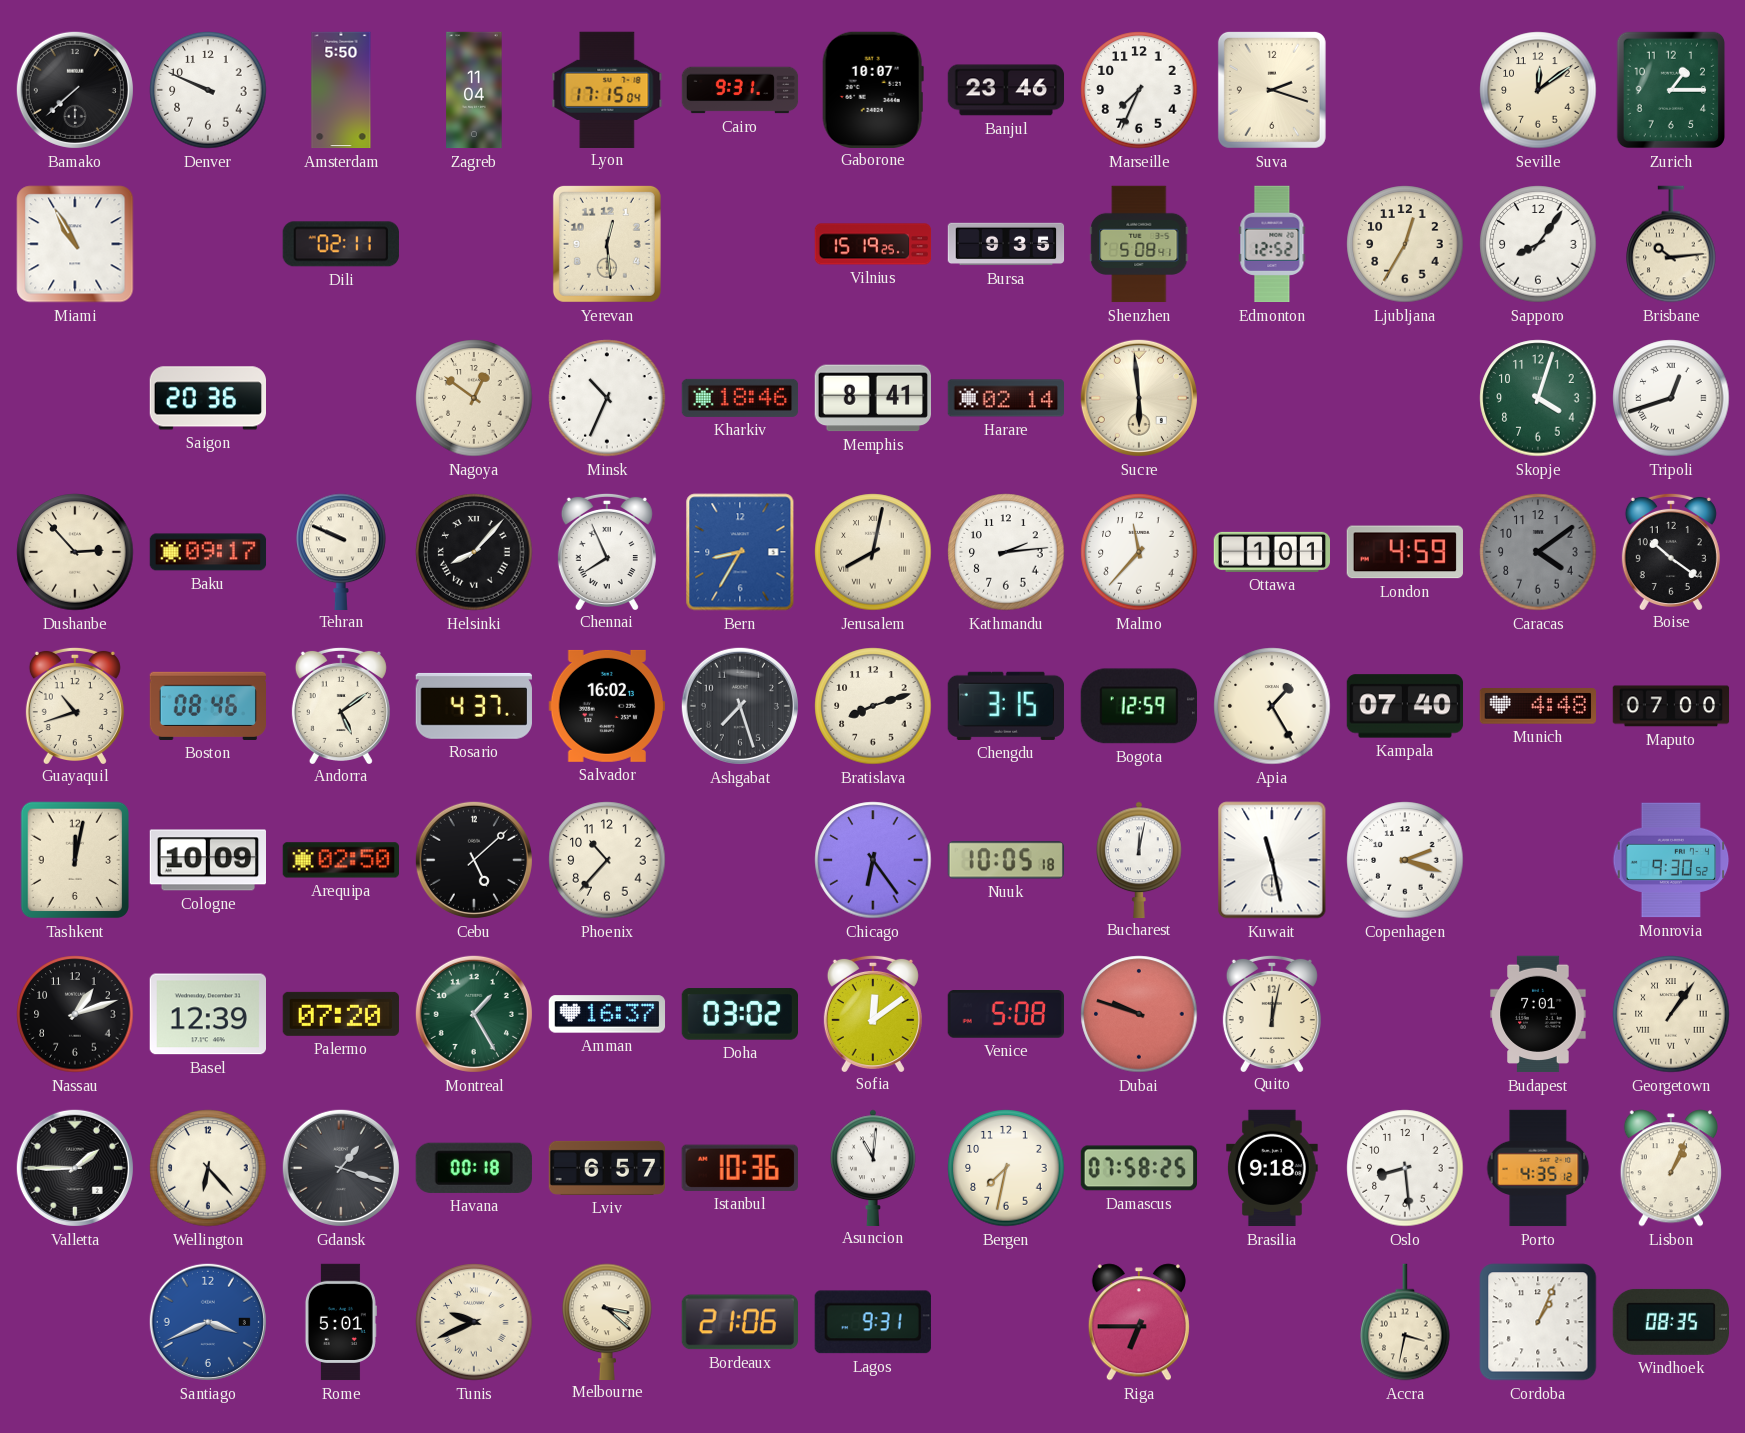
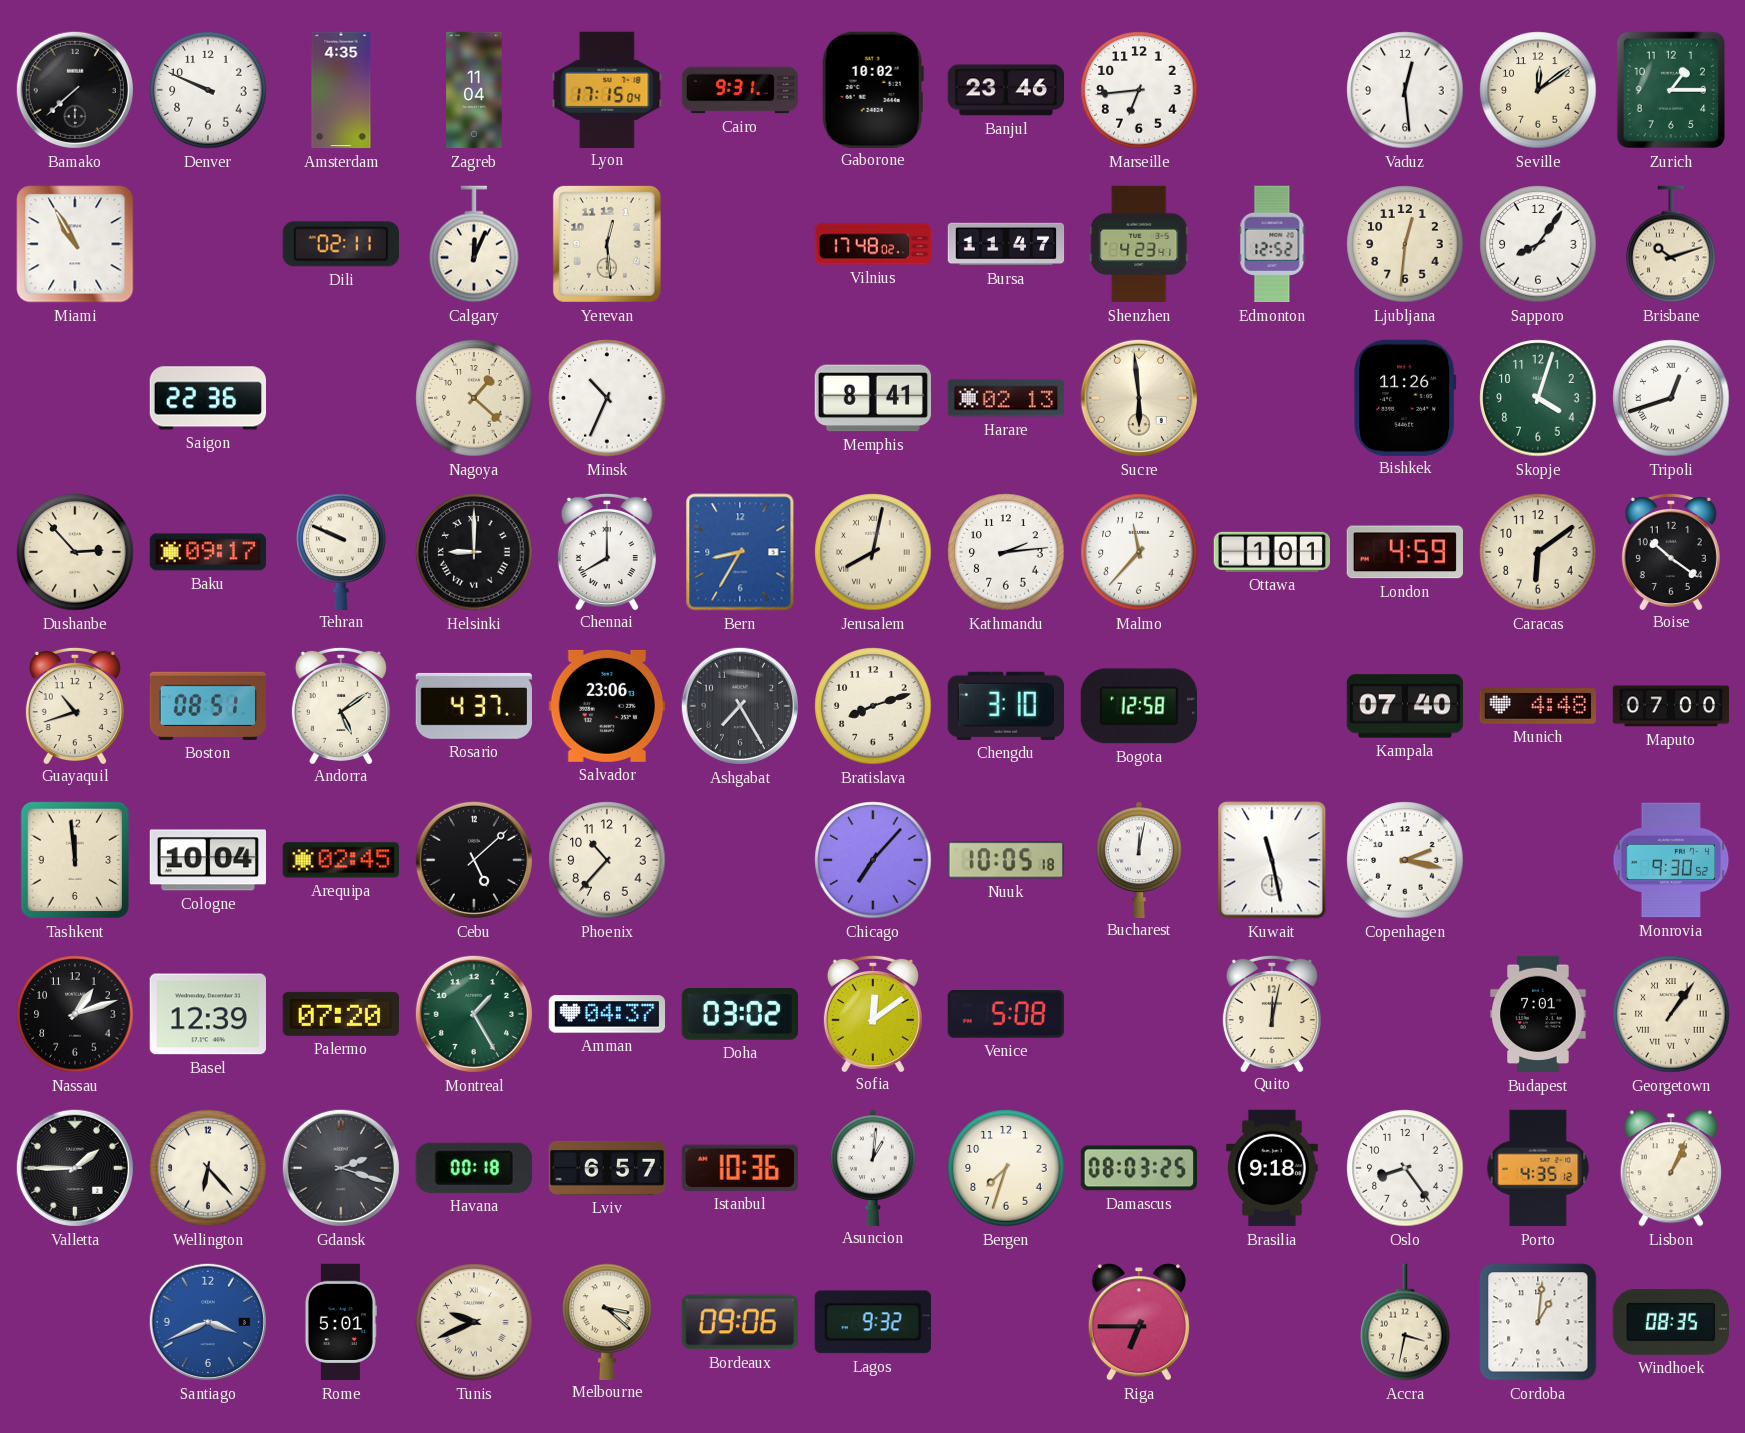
Amsterdam: 5:50 -> 4:35 (341, 90)
Gaborone: 10:07 -> 10:02 (873, 89)
Marseille: 7:34 -> 6:44 (1139, 90)
Suva: 2:18 -> none (1272, 90)
Vaduz: none -> 12:29 (1405, 90)
Calgary: none -> 12:04 (474, 244)
Vilnius: 15:19 -> 17:48 (873, 244)
Bursa: 9:35 -> 11:47 (1006, 244)
Shenzhen: 5:08 -> 4:23 (1139, 244)
Ljubljana: 12:35 -> 12:31 (1405, 244)
Brisbane: 10:14 -> 10:12 (1671, 244)
Saigon: 20:36 -> 22:36 (207, 398)
Nagoya: 12:51 -> 1:22 (474, 398)
Kharkiv: 18:46 -> none (740, 398)
Harare: 02:14 -> 02:13 (1005, 398)
Bishkek: none -> 11:26 (1405, 397)
Helsinki: 8:07 -> 9:00 (474, 552)
Chennai: 7:56 -> 8:00 (607, 551)
Caracas: 4:09 -> 6:09 (1538, 552)
Caracas dial: grey -> cream (1538, 552)
Boston: 08:46 -> 08:51 (207, 706)
Salvador: 16:02 -> 23:06 (606, 706)
Ashgabat: 7:27 -> 7:25 (740, 706)
Chengdu: 3:15 -> 3:10 (1006, 706)
Bogota: 12:59 -> 12:58 (1139, 706)
Apia: 1:25 -> none (1272, 706)
Tashkent: 12:02 -> 11:59 (75, 860)
Cologne: 10:09 -> 10:04 (207, 860)
Arequipa: 02:50 -> 02:45 (340, 860)
Chicago: 6:24 -> 7:07 (873, 860)
Copenhagen: 2:18 -> 2:17 (1405, 860)
Amman: 16:37 -> 04:37 (607, 1014)
Dubai: 9:48 -> none (1139, 1014)
Gdansk: 1:18 -> 2:18 (341, 1168)
Asuncion: 11:01 -> 1:01 (873, 1167)
Bergen: 7:32 -> 7:33 (1006, 1168)
Damascus: 07:58 -> 08:03 (1139, 1168)
Oslo: 8:29 -> 8:24 (1405, 1168)
Bordeaux: 21:06 -> 09:06 (740, 1322)
Lagos: 9:31 -> 9:32 (873, 1322)
Cordoba: 1:04 -> 1:01 (1538, 1322)
